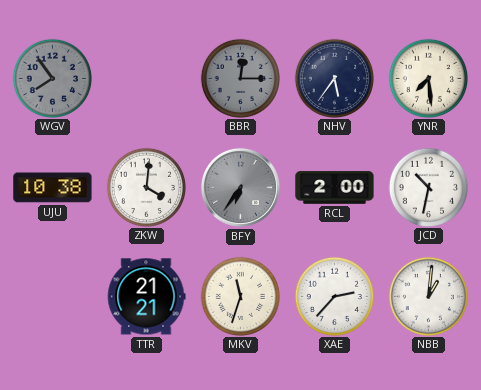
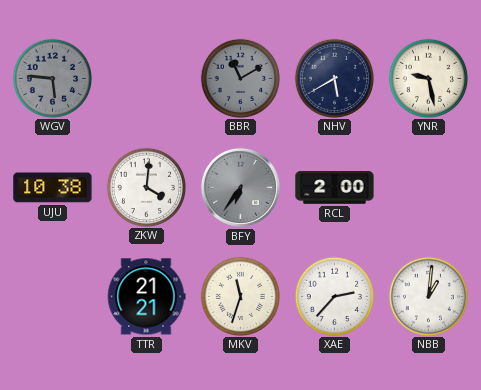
WGV: 7:54 -> 5:46 (52, 78)
BBR: 12:15 -> 11:10 (240, 78)
NHV: 5:36 -> 5:40 (334, 78)
YNR: 7:29 -> 9:28 (428, 78)
JCD: 10:32 -> none (428, 187)
